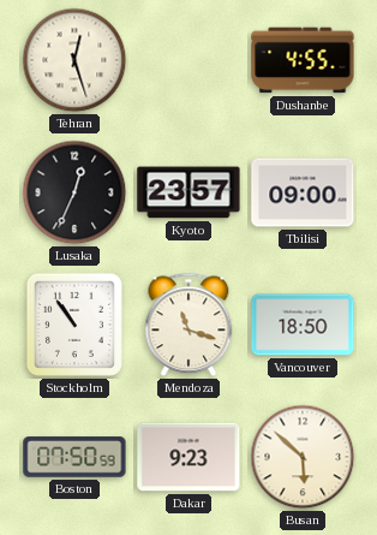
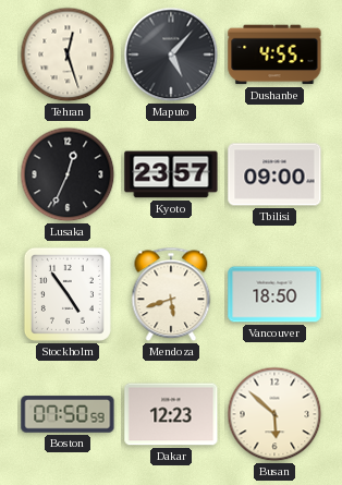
Maputo: none -> 5:07 (171, 54)
Stockholm: 10:54 -> 4:54 (68, 294)
Mendoza: 11:18 -> 5:42 (171, 294)
Dakar: 9:23 -> 12:23 (171, 414)
